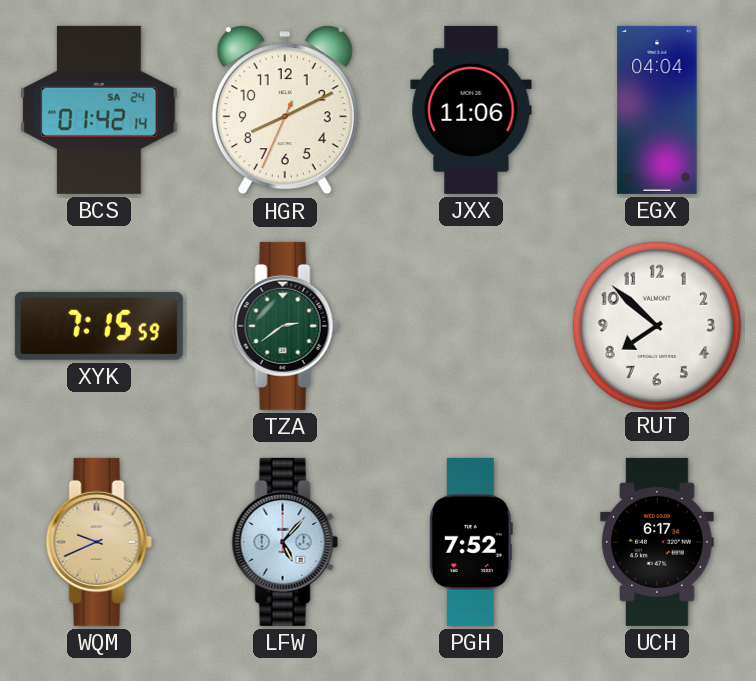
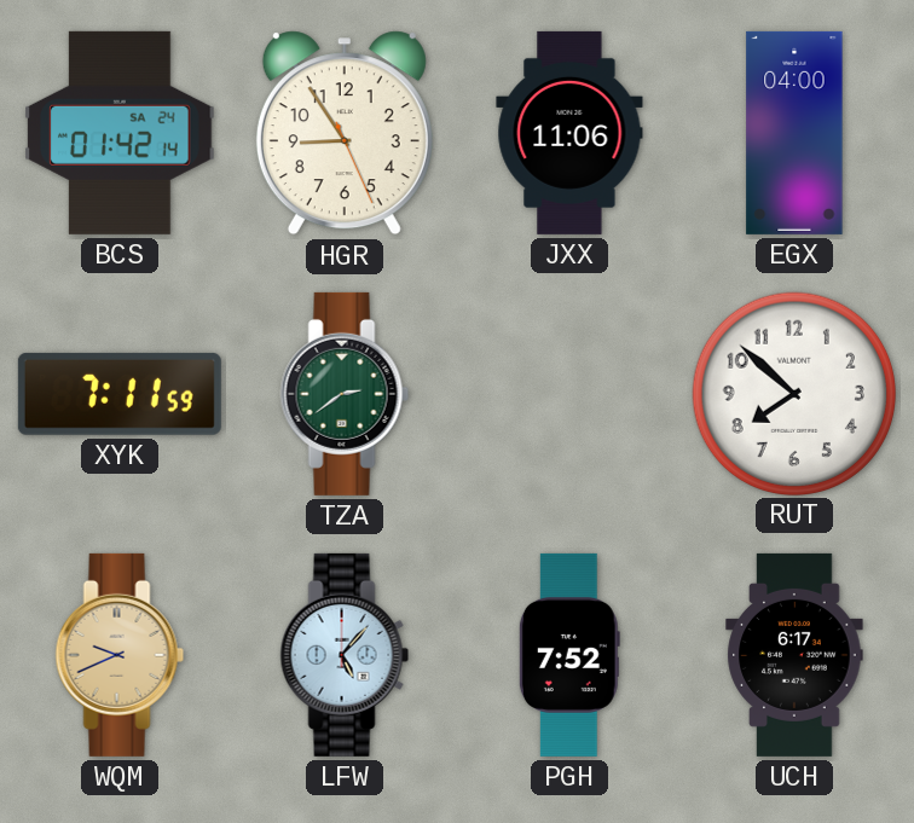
HGR: 8:10 -> 8:54 (345, 133)
EGX: 04:04 -> 04:00 (794, 133)
XYK: 7:15 -> 7:11 (120, 394)
